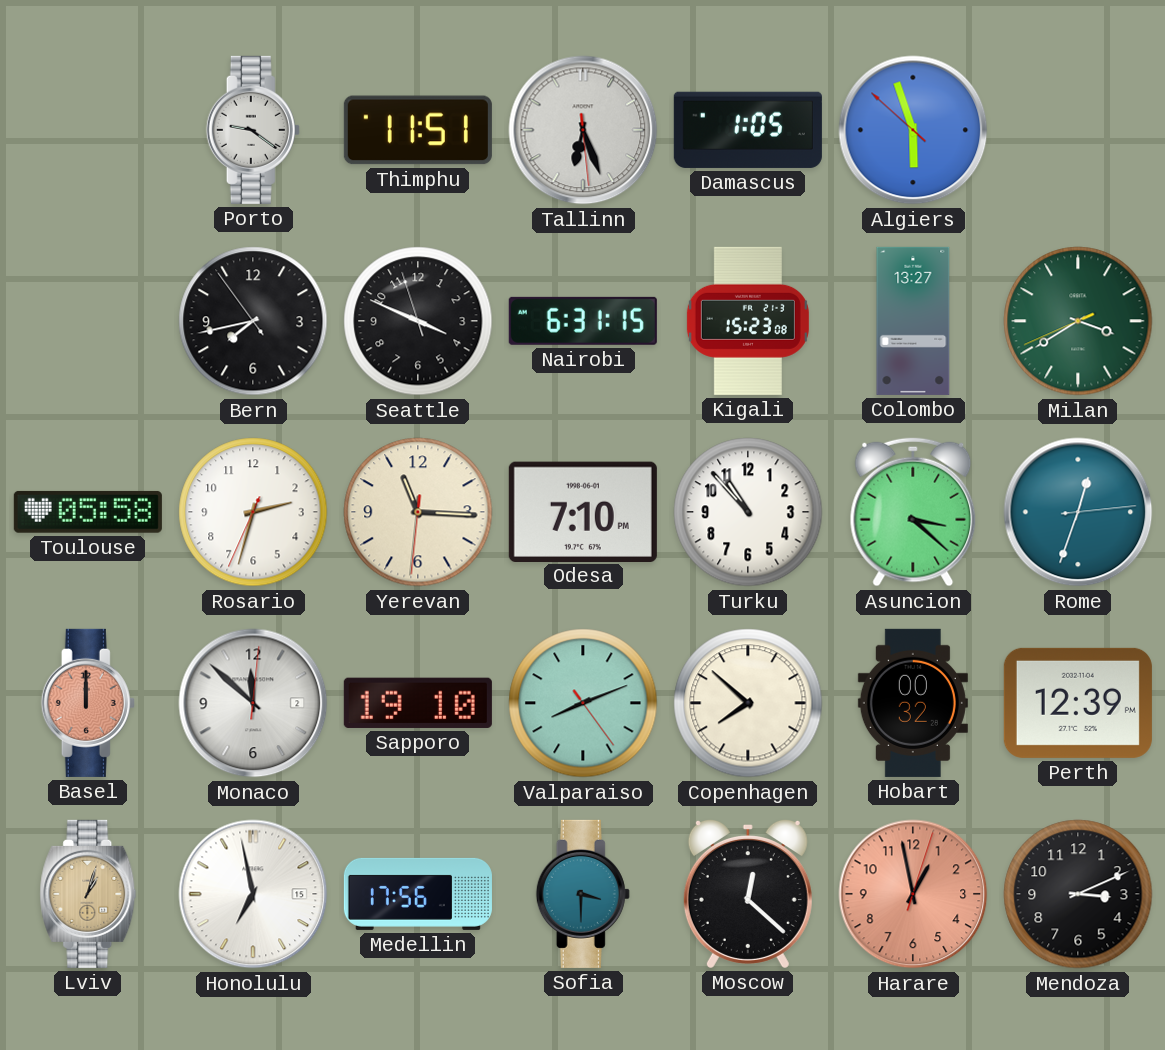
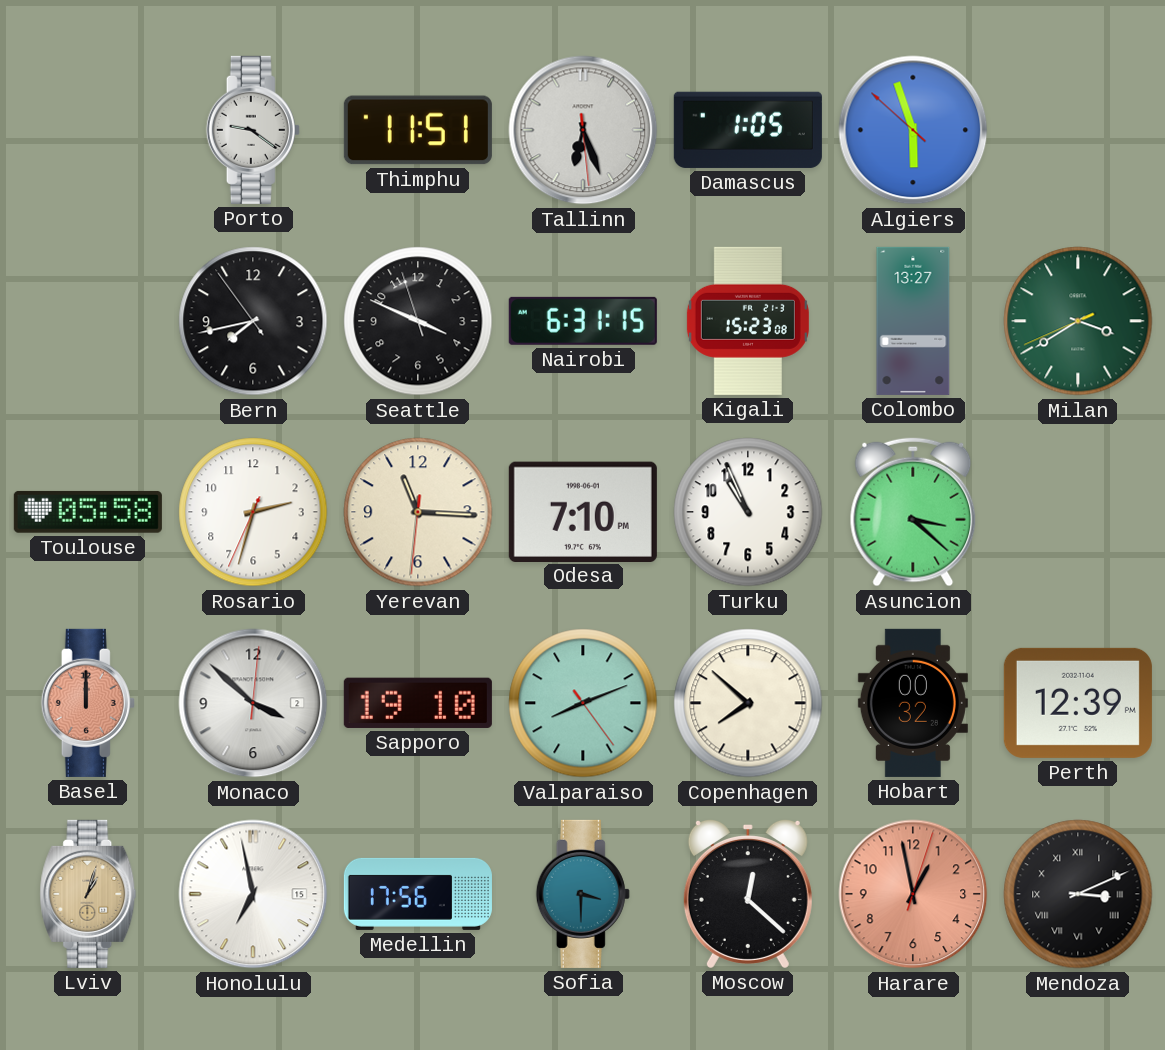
Turku: 10:53 -> 10:56 (748, 512)
Rome: 12:33 -> none (1078, 512)
Monaco: 11:52 -> 3:52 (253, 703)
Mendoza numerals: Arabic -> Roman (1078, 894)
